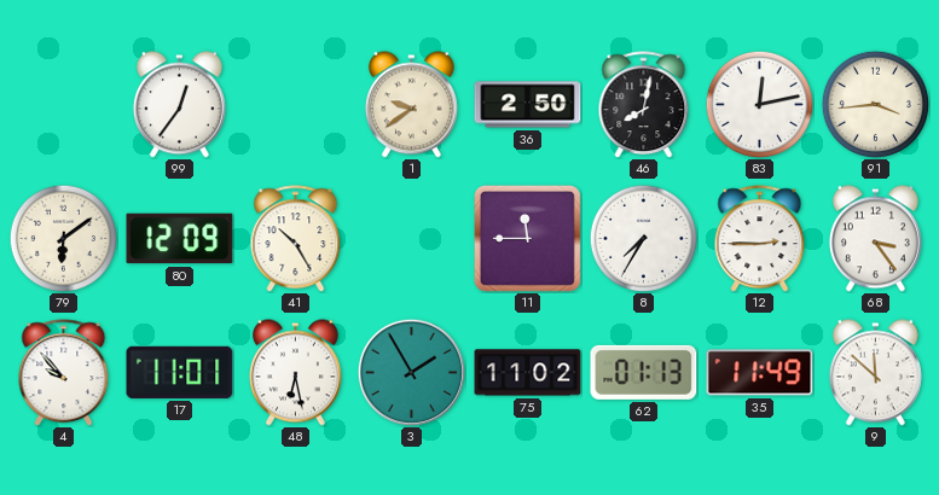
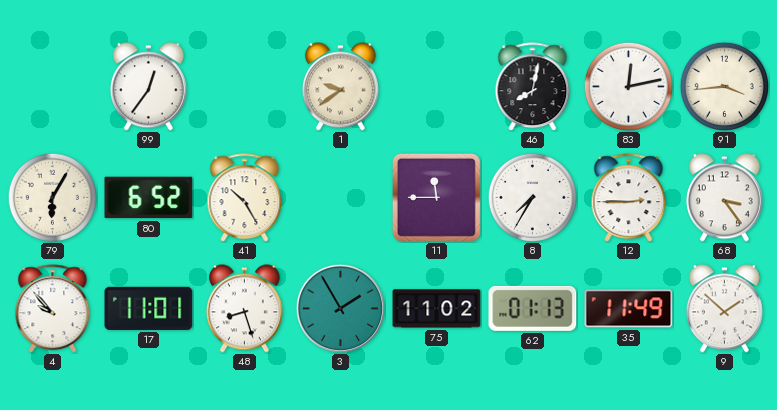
36: 2:50 -> none (528, 105)
79: 6:09 -> 6:05 (52, 197)
80: 12:09 -> 6:52 (149, 198)
48: 6:28 -> 8:27 (244, 309)
9: 11:52 -> 1:52 (724, 309)
